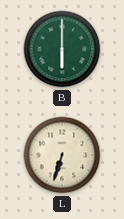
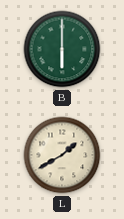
L: 6:33 -> 1:40 (62, 155)
